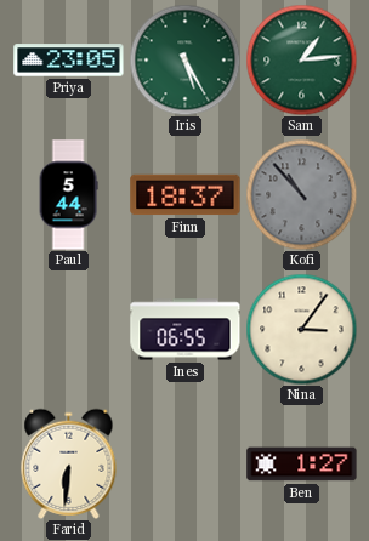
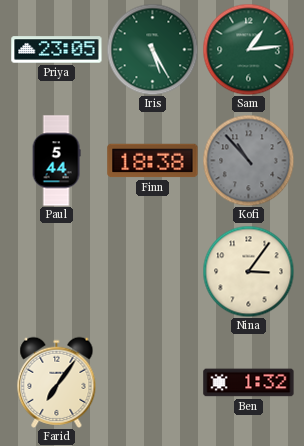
Finn: 18:37 -> 18:38 (153, 161)
Ines: 06:55 -> none (186, 330)
Farid: 6:31 -> 7:06 (57, 382)
Ben: 1:27 -> 1:32 (249, 383)
